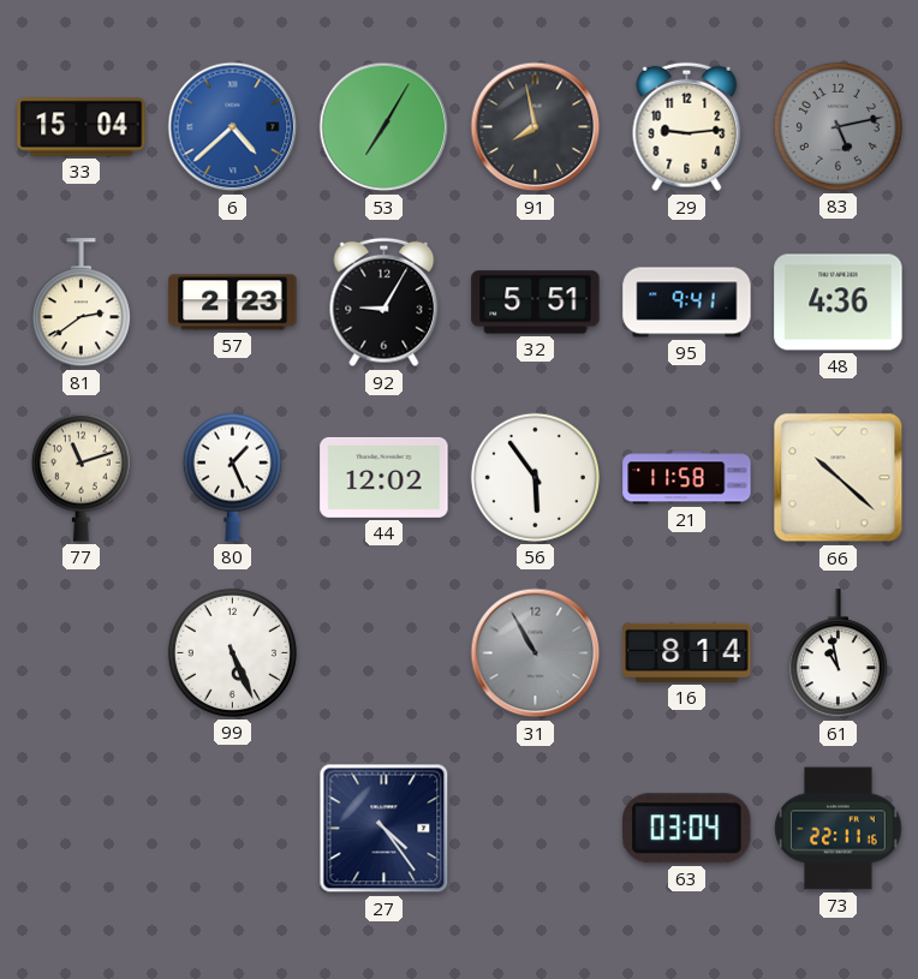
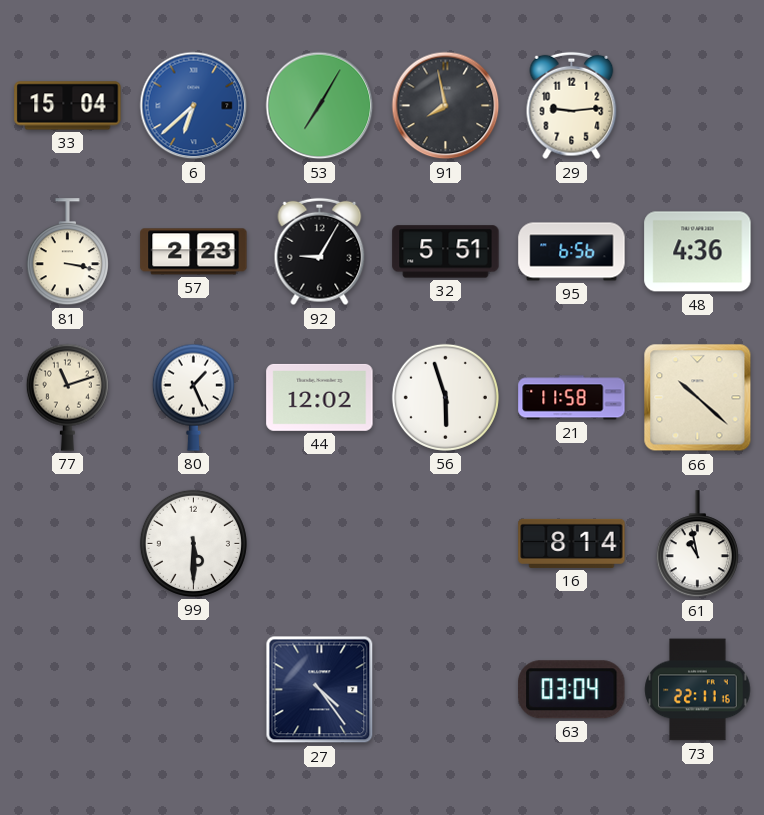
6: 4:38 -> 6:38 (194, 106)
83: 5:13 -> none (837, 126)
81: 2:39 -> 3:17 (67, 252)
95: 9:41 -> 6:56 (572, 252)
56: 5:54 -> 5:57 (445, 397)
99: 5:26 -> 5:30 (193, 543)
31: 10:55 -> none (536, 653)
